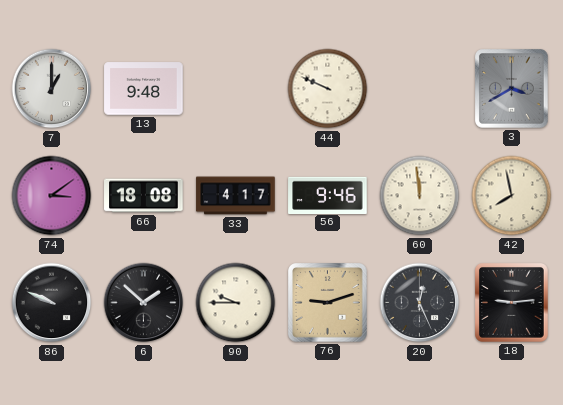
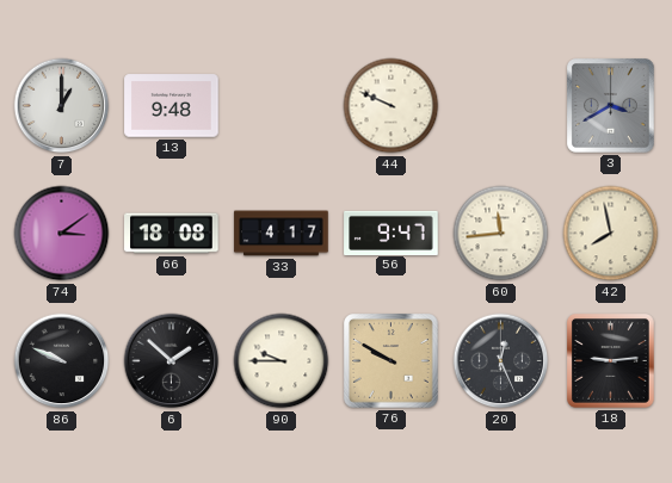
56: 9:46 -> 9:47 (392, 233)
60: 11:59 -> 11:44 (501, 234)
76: 9:12 -> 9:50 (392, 361)
